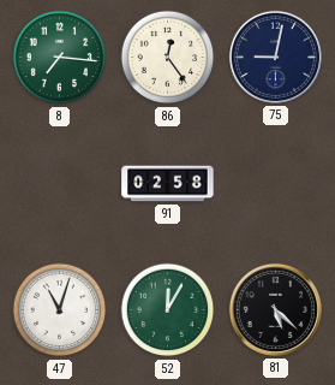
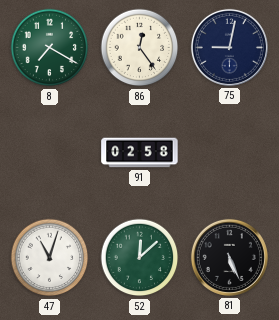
8: 7:16 -> 7:20 (50, 48)
52: 12:05 -> 12:08 (140, 258)
81: 5:22 -> 5:26 (229, 257)
